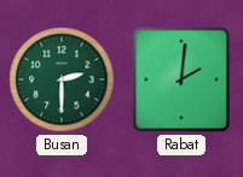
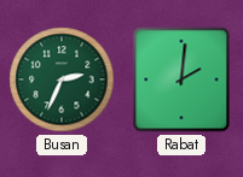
Busan: 2:30 -> 2:34 (62, 79)
